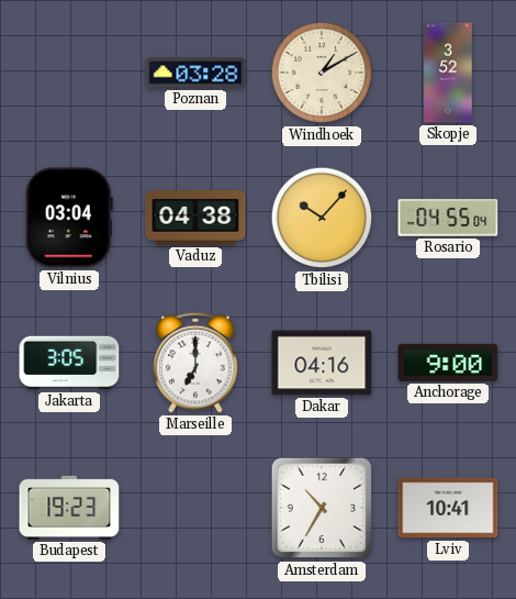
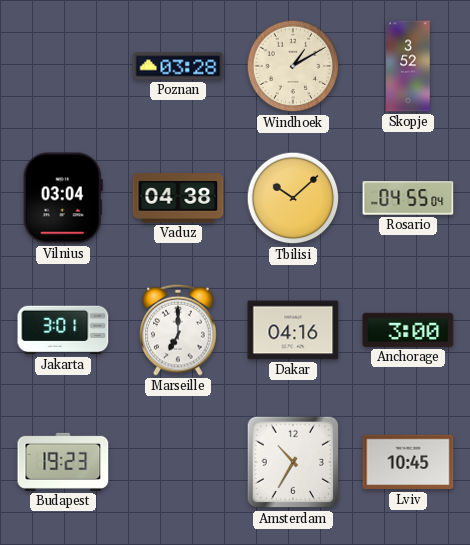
Tbilisi: 10:07 -> 10:08 (293, 198)
Jakarta: 3:05 -> 3:01 (63, 330)
Anchorage: 9:00 -> 3:00 (408, 330)
Lviv: 10:41 -> 10:45 (408, 462)
